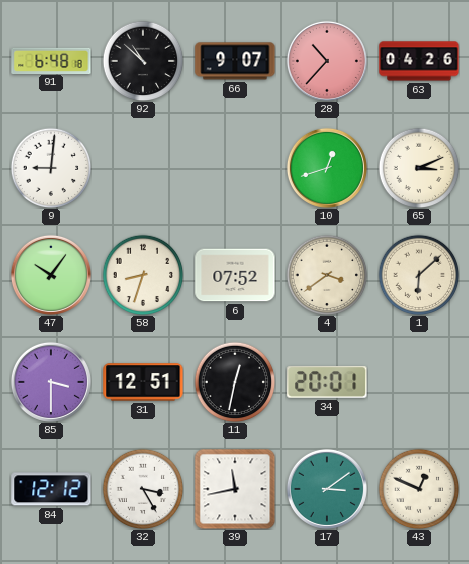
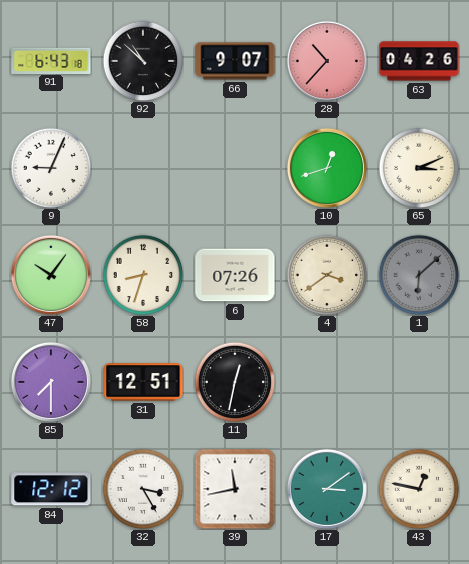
91: 6:48 -> 6:43 (51, 60)
9: 9:01 -> 9:04 (51, 168)
6: 07:52 -> 07:26 (235, 275)
1 dial: cream -> grey (419, 275)
85: 3:30 -> 7:30 (51, 382)
34: 20:01 -> none (327, 382)
43: 12:49 -> 12:47 (419, 489)
